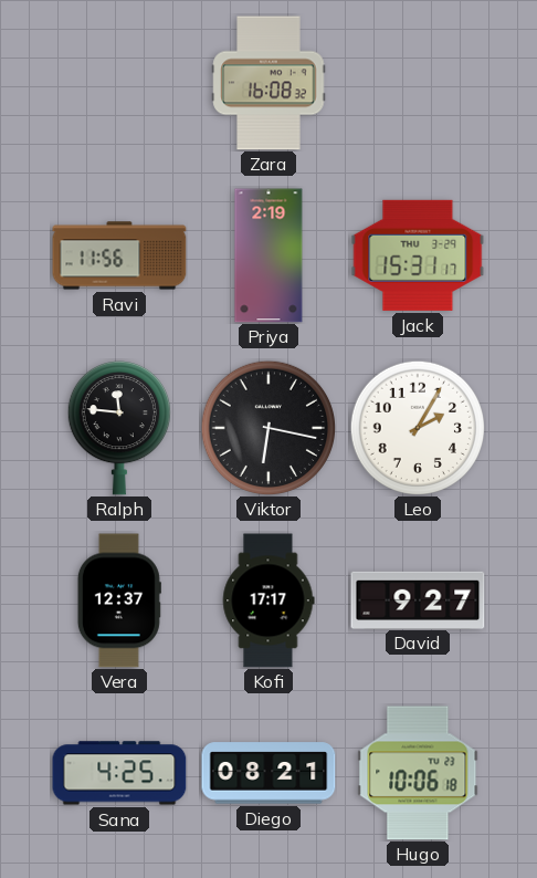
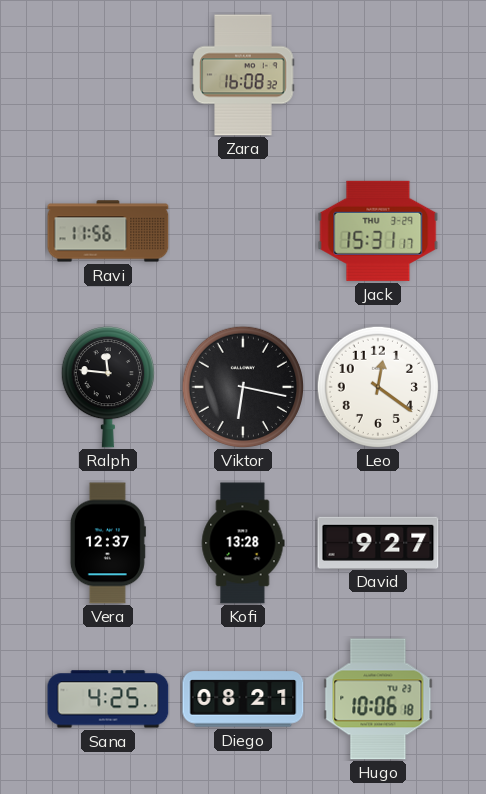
Priya: 2:19 -> none (268, 255)
Leo: 2:05 -> 12:21 (377, 386)
Kofi: 17:17 -> 13:28 (243, 543)
